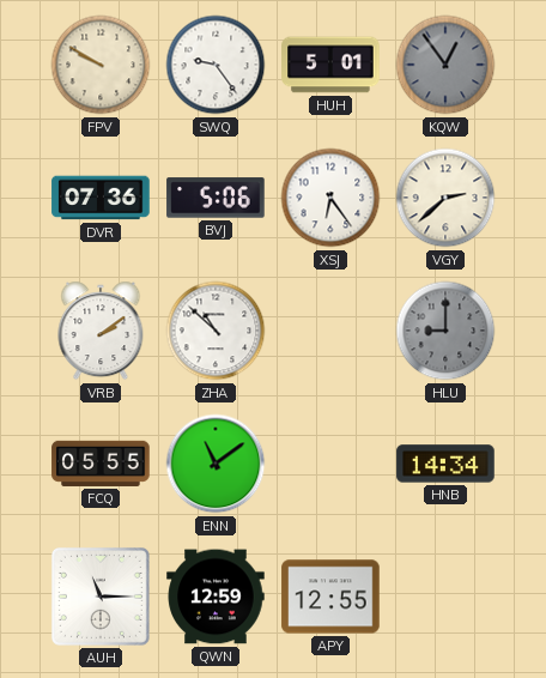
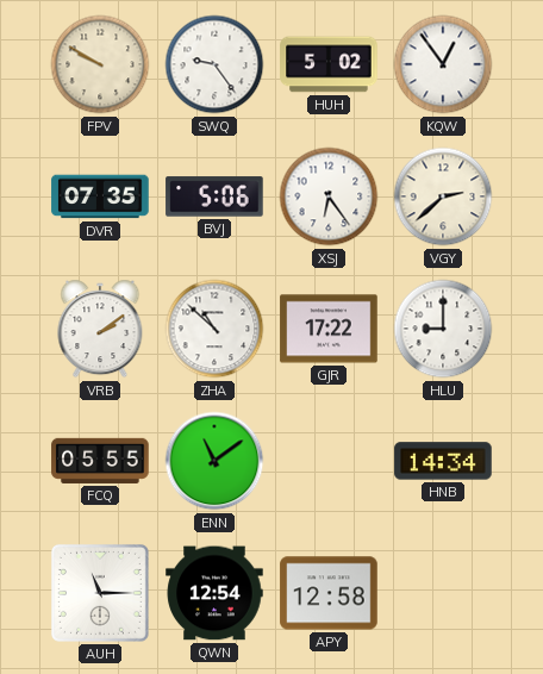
HUH: 5:01 -> 5:02 (329, 64)
KQW dial: grey -> white (443, 64)
DVR: 07:36 -> 07:35 (100, 196)
GJR: none -> 17:22 (329, 329)
HLU dial: grey -> white (443, 329)
QWN: 12:59 -> 12:54 (214, 593)
APY: 12:55 -> 12:58 (329, 593)
